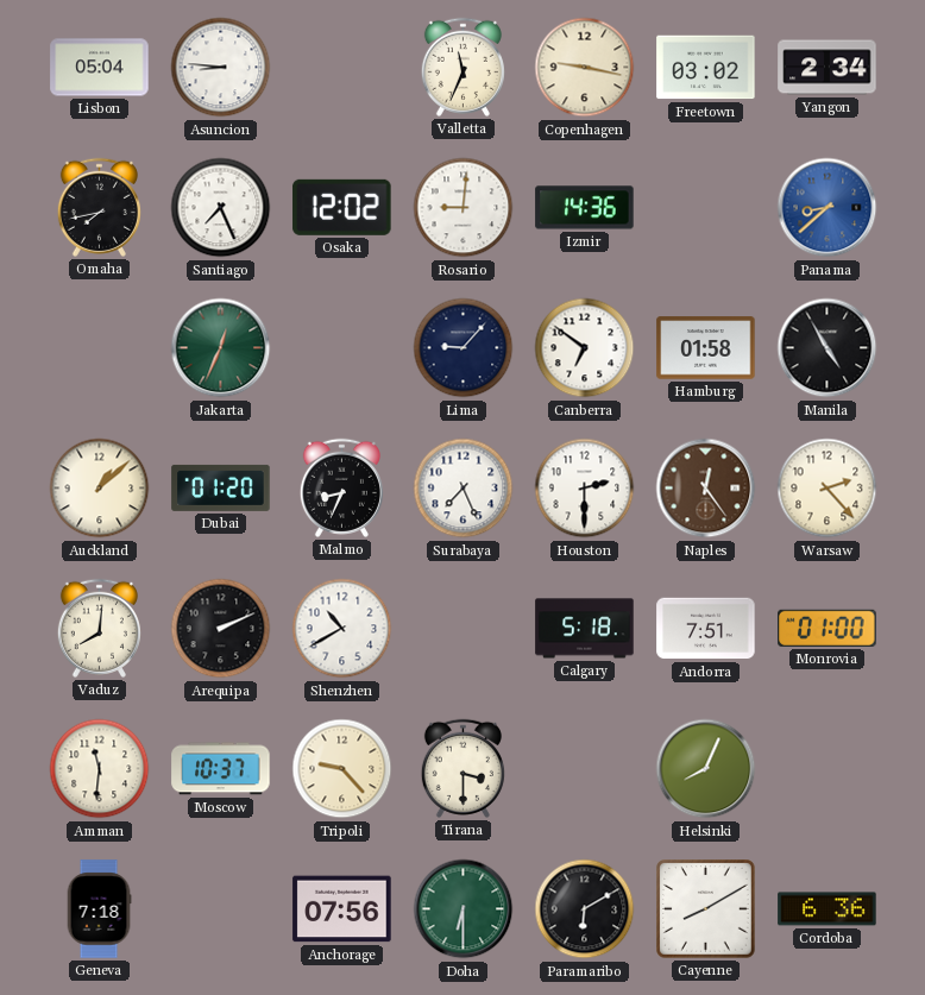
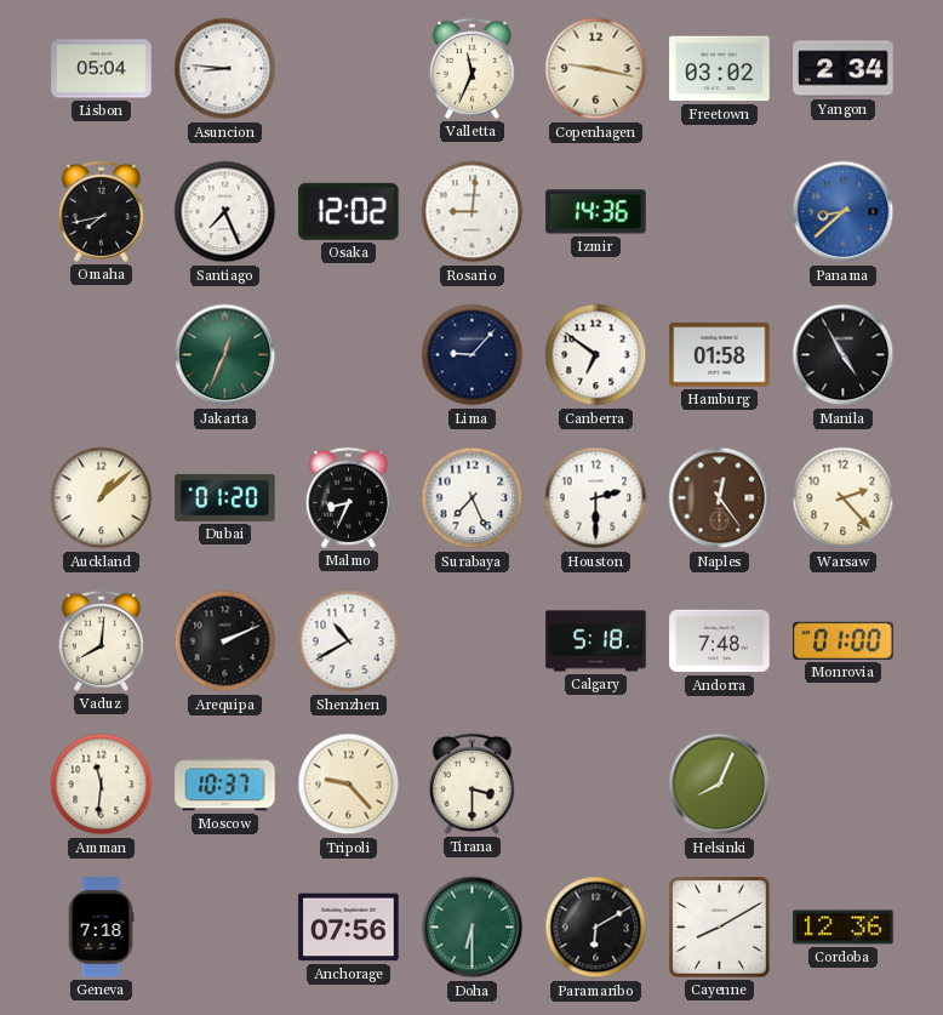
Andorra: 7:51 -> 7:48 (720, 641)
Cordoba: 6:36 -> 12:36 (844, 928)
